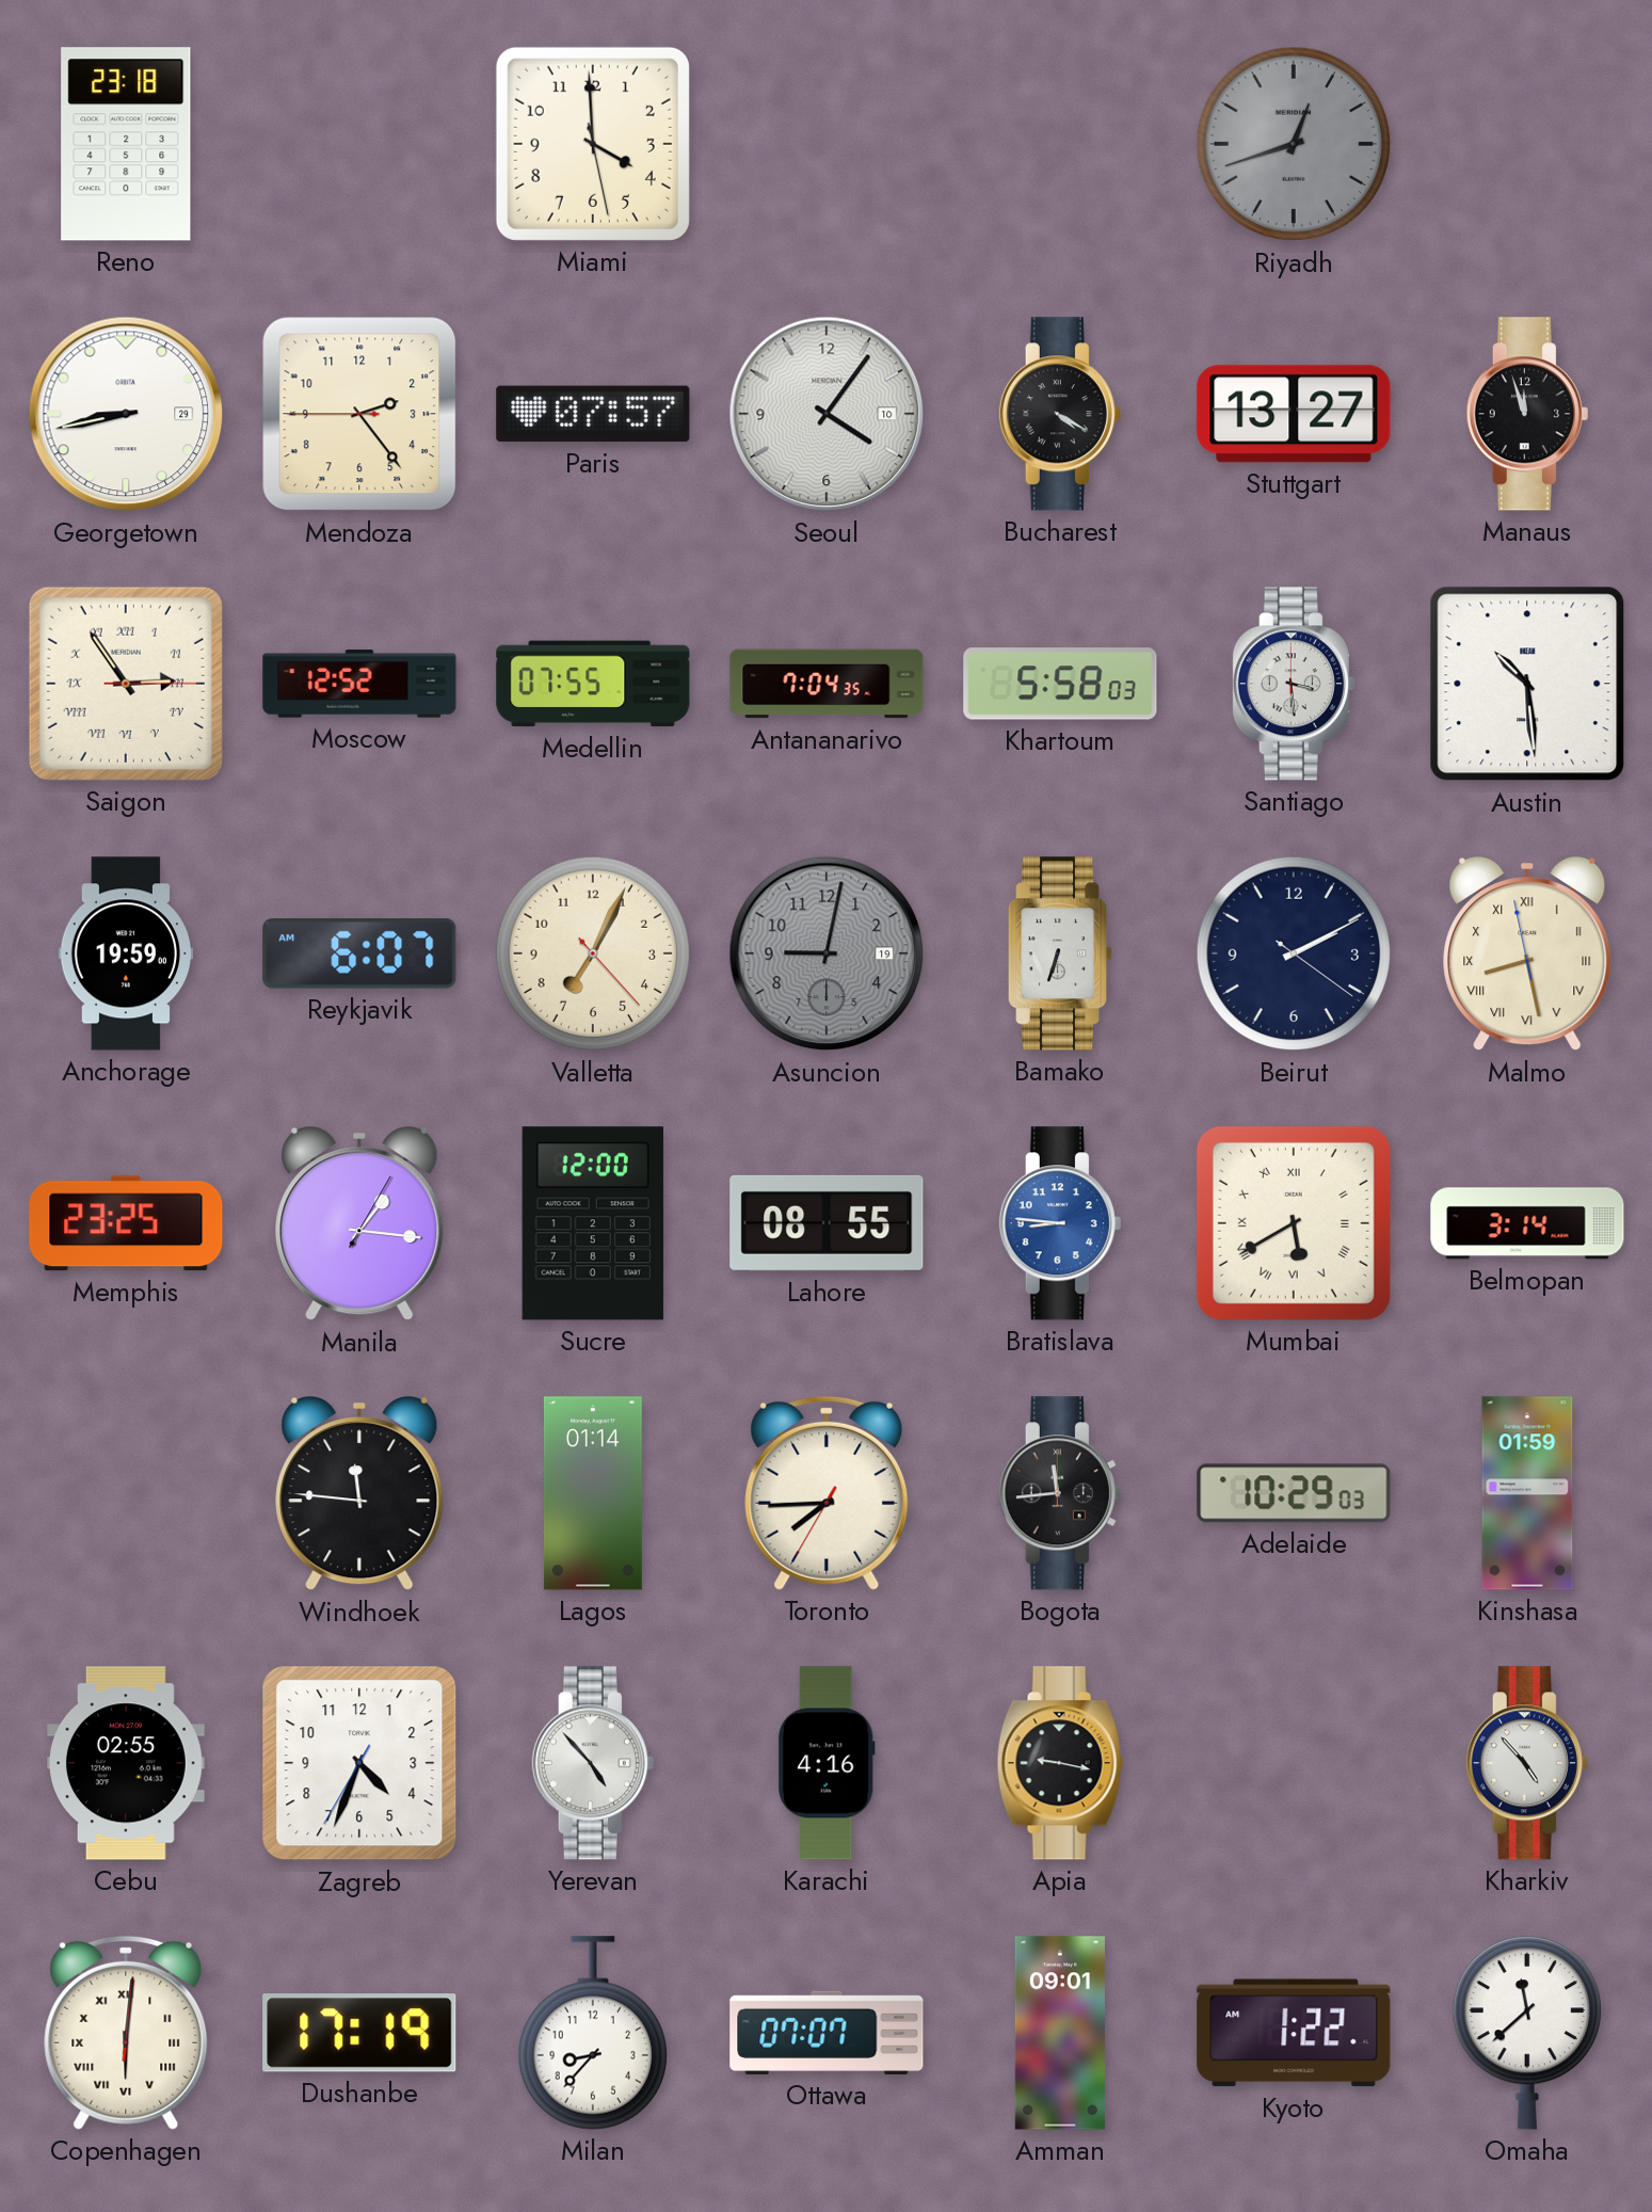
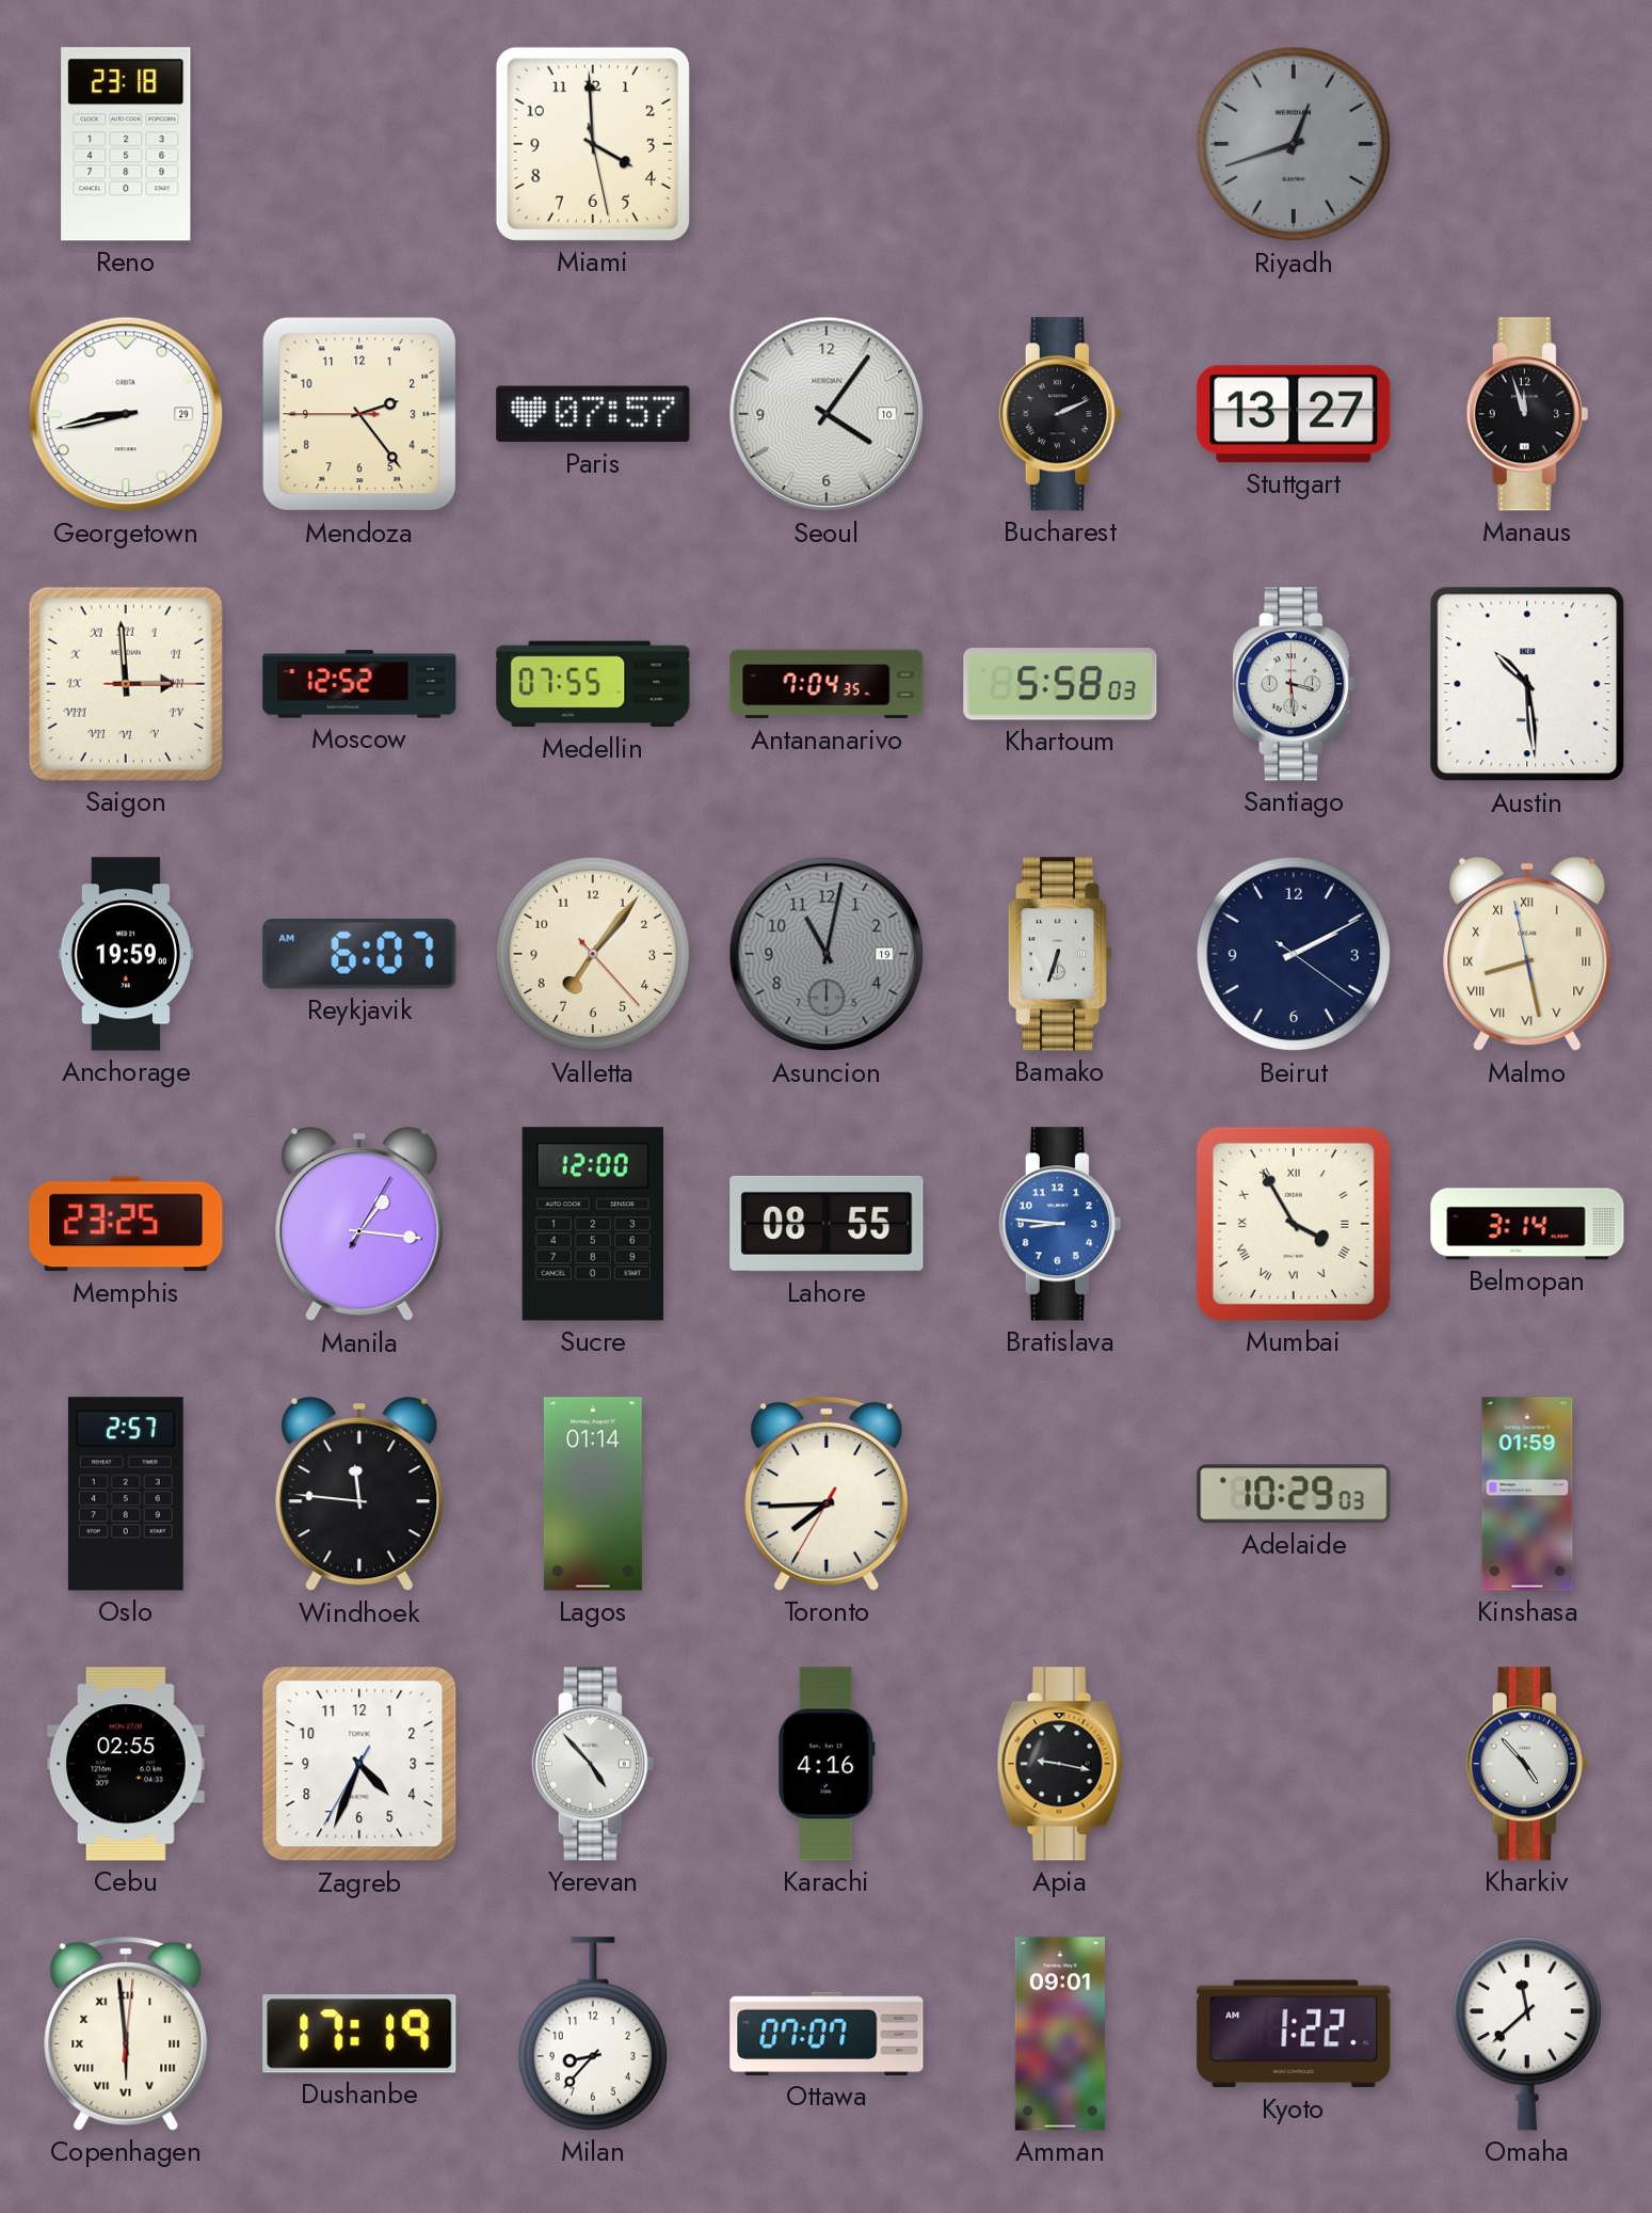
Bucharest: 4:20 -> 2:11 (1060, 414)
Saigon: 2:54 -> 2:59 (126, 684)
Valletta: 7:04 -> 7:06 (593, 954)
Asuncion: 9:02 -> 11:02 (827, 954)
Mumbai: 5:40 -> 3:55 (1294, 1224)
Oslo: none -> 2:57 (126, 1494)
Bogota: 11:44 -> none (1060, 1493)
Copenhagen: 6:01 -> 5:59 (126, 2034)
